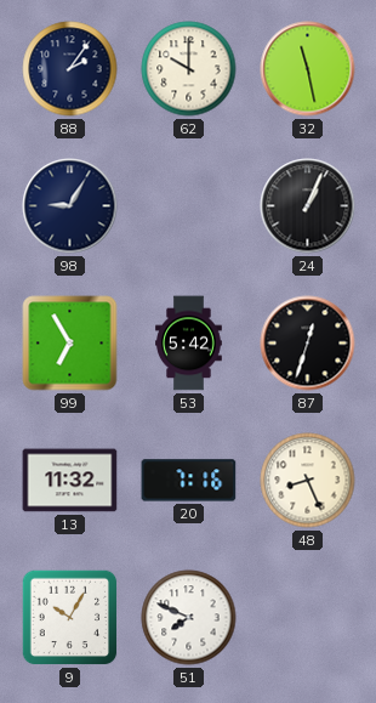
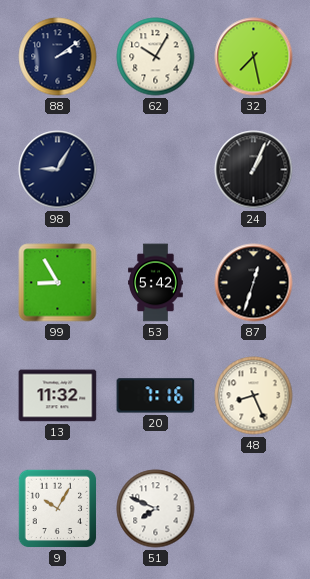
88: 2:06 -> 2:09 (58, 57)
62: 10:00 -> 10:05 (156, 57)
32: 11:28 -> 7:28 (254, 57)
99: 6:55 -> 8:55 (58, 283)
